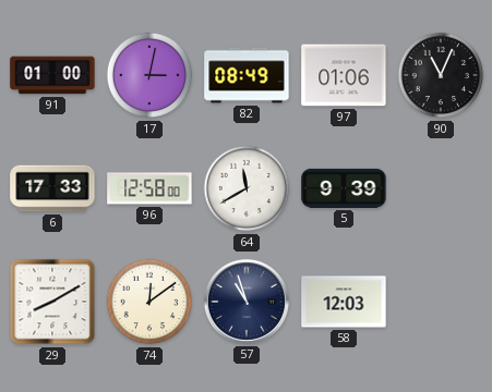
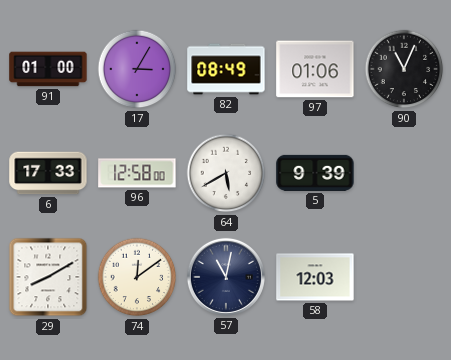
17: 3:02 -> 3:05 (137, 69)
64: 11:40 -> 5:40 (226, 173)
57: 10:57 -> 11:02 (226, 277)
